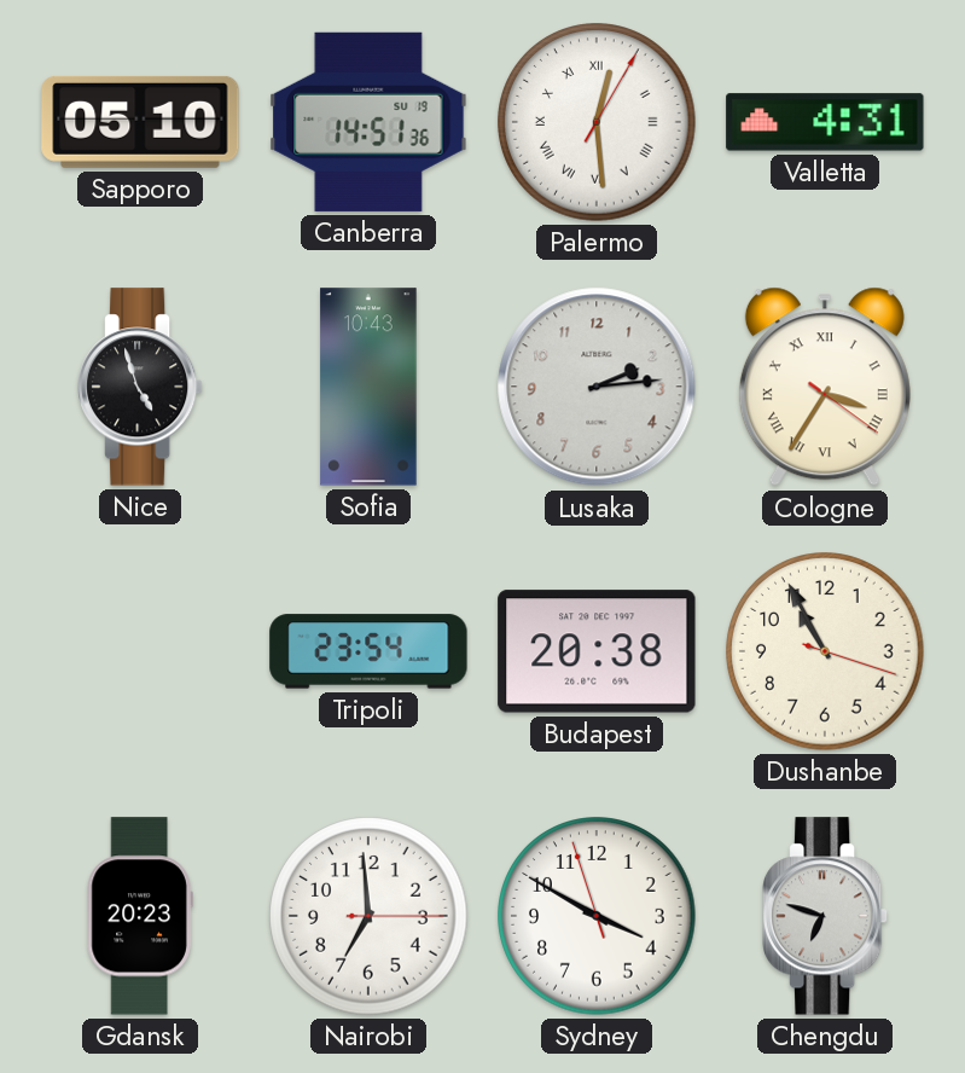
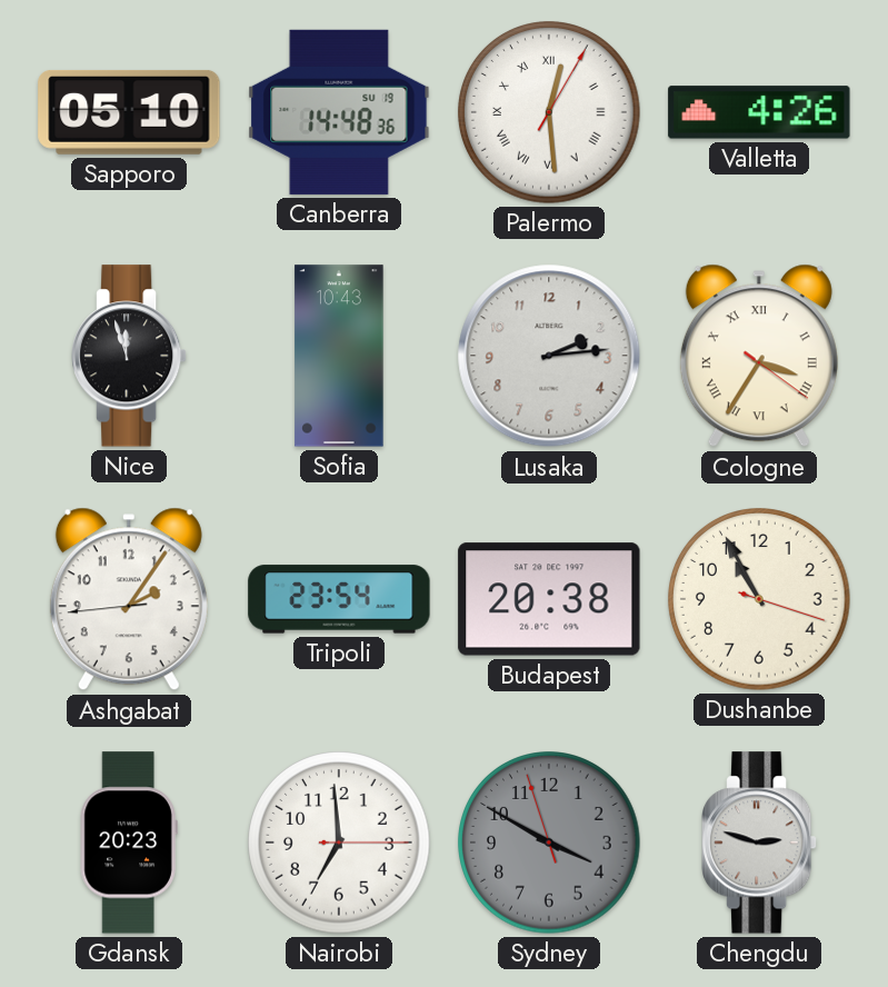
Canberra: 14:51 -> 14:48 (339, 112)
Valletta: 4:31 -> 4:26 (759, 112)
Nice: 4:57 -> 11:57 (130, 356)
Ashgabat: none -> 2:05 (129, 599)
Sydney dial: white -> grey (549, 843)
Chengdu: 6:48 -> 2:48 (760, 843)
